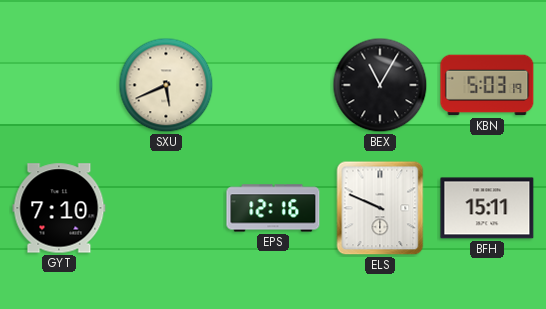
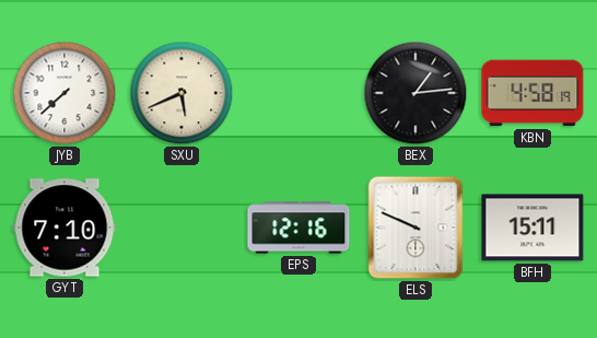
JYB: none -> 7:38 (65, 93)
BEX: 11:05 -> 1:14 (415, 93)
KBN: 5:03 -> 4:58 (532, 93)
